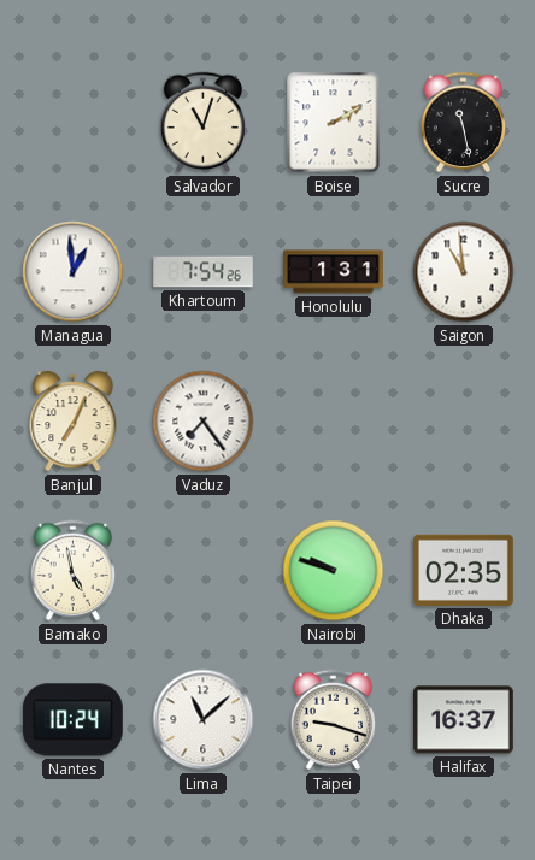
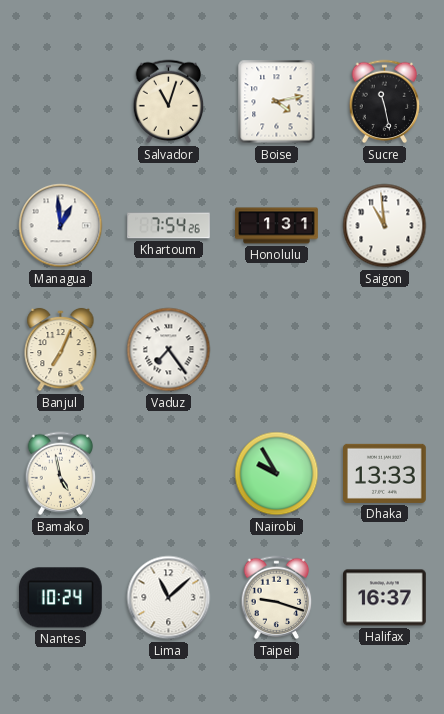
Boise: 2:10 -> 4:13 (277, 102)
Nairobi: 9:48 -> 9:55 (277, 474)
Dhaka: 02:35 -> 13:33 (385, 473)
